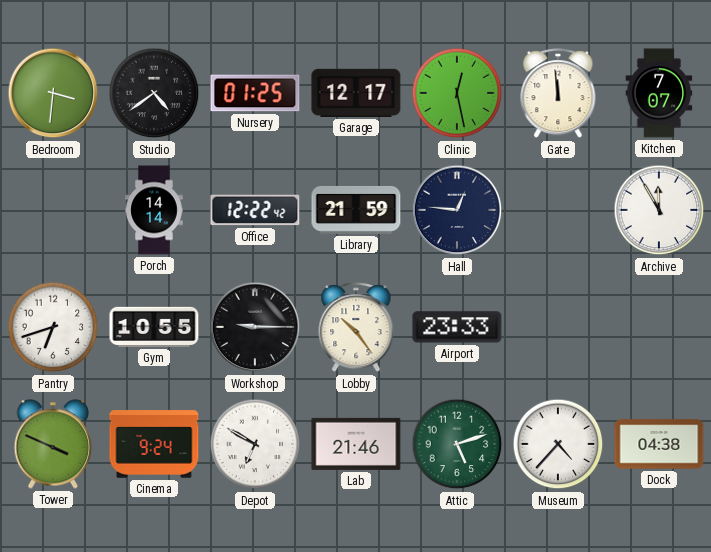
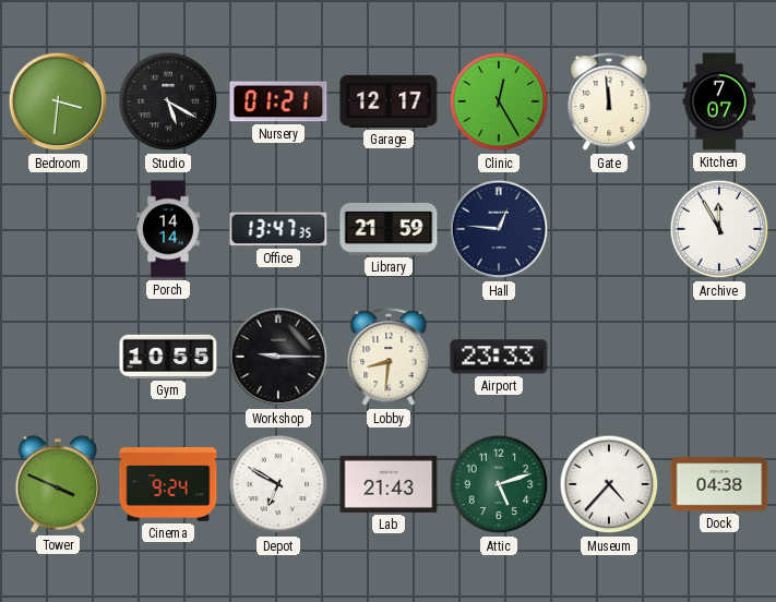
Studio: 4:39 -> 5:20 (168, 101)
Nursery: 01:25 -> 01:21 (278, 101)
Clinic: 12:28 -> 12:25 (499, 101)
Office: 12:22 -> 13:47 (278, 229)
Pantry: 6:42 -> none (53, 327)
Lobby: 10:24 -> 8:31 (389, 358)
Lab: 21:46 -> 21:43 (389, 484)
